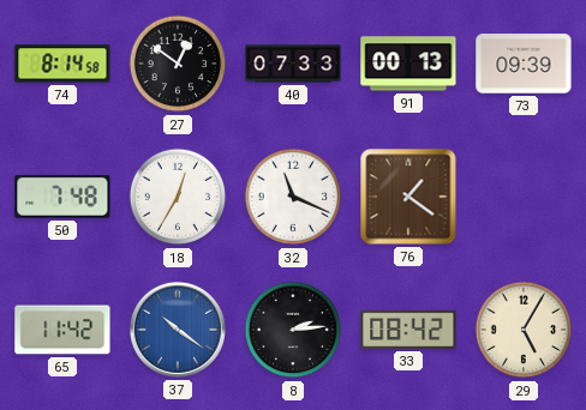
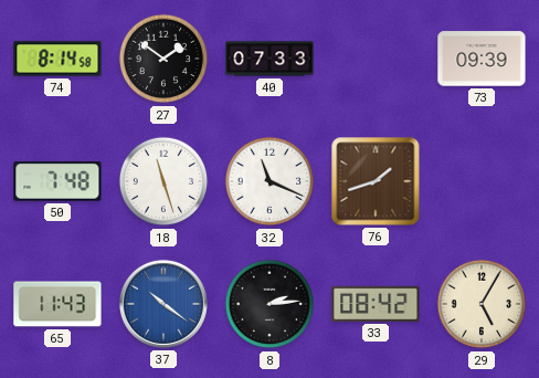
27: 12:51 -> 1:51 (163, 59)
91: 00:13 -> none (408, 64)
18: 12:35 -> 11:27 (163, 181)
76: 1:21 -> 1:42 (376, 181)
65: 11:42 -> 11:43 (57, 304)
